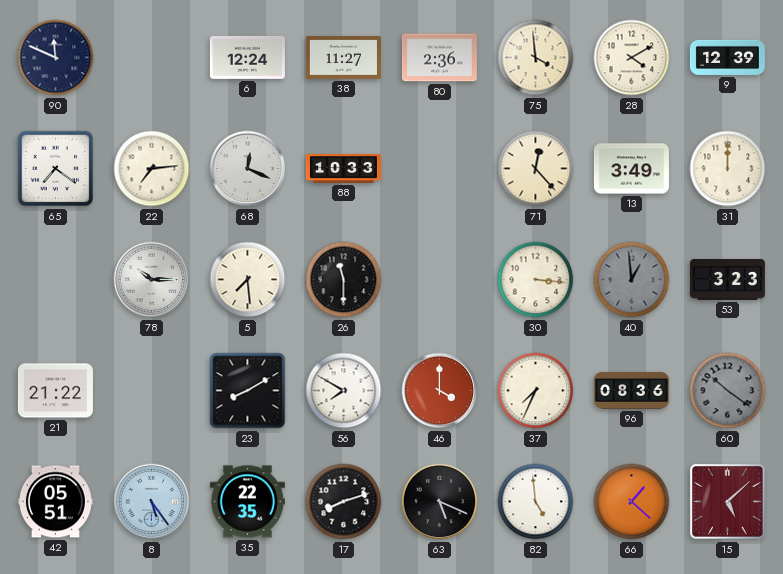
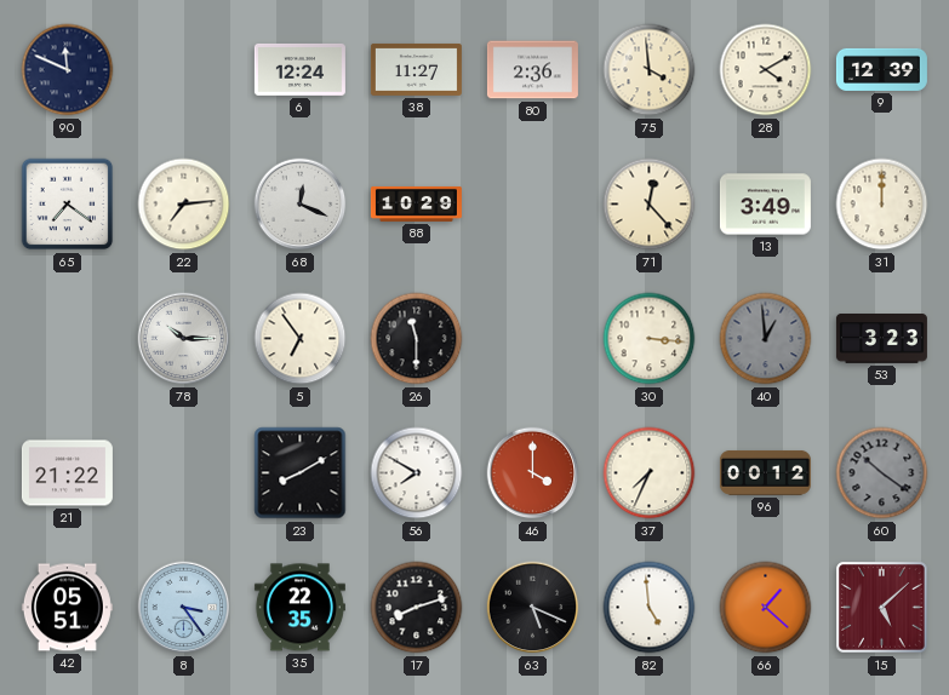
88: 10:33 -> 10:29 (416, 203)
5: 7:29 -> 6:54 (301, 339)
96: 08:36 -> 00:12 (765, 472)
8: 5:24 -> 3:24 (184, 608)
